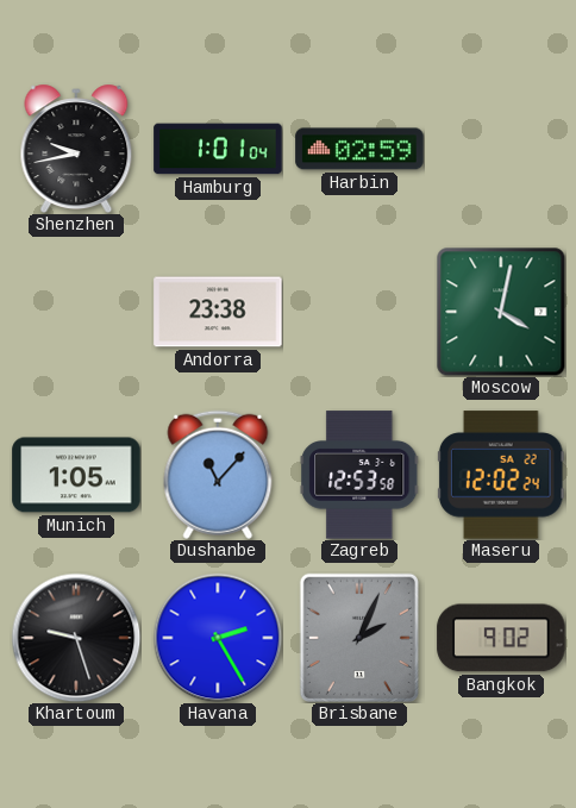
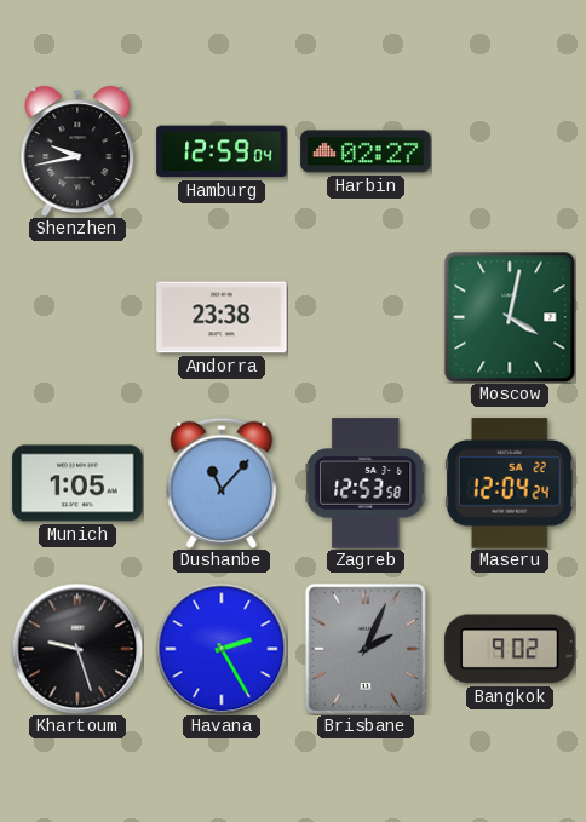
Hamburg: 1:01 -> 12:59 (222, 151)
Harbin: 02:59 -> 02:27 (366, 151)
Maseru: 12:02 -> 12:04 (510, 483)
